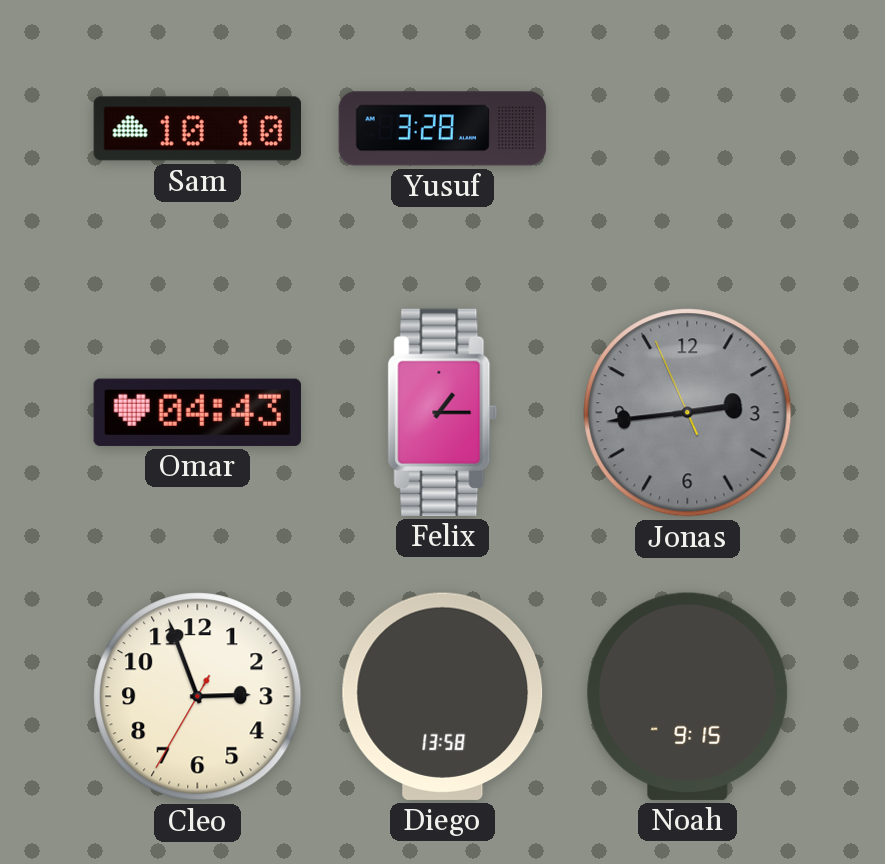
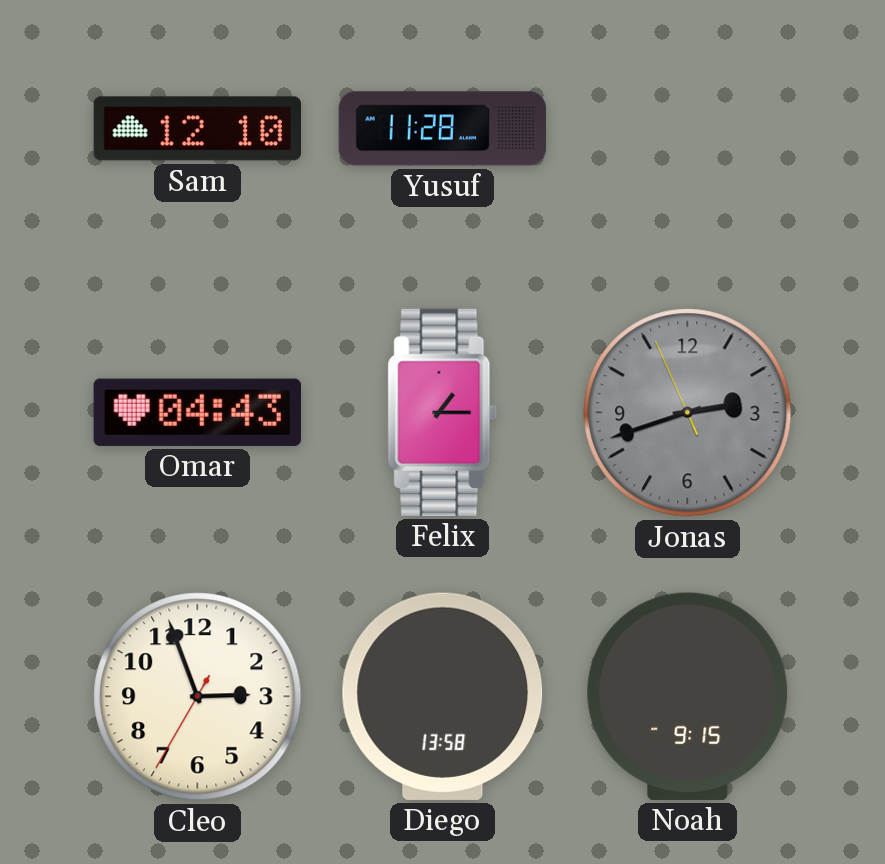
Sam: 10:10 -> 12:10 (197, 129)
Yusuf: 3:28 -> 11:28 (443, 129)
Jonas: 2:43 -> 2:41 (688, 413)
